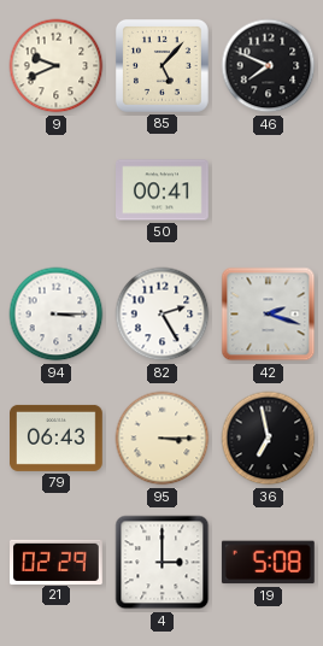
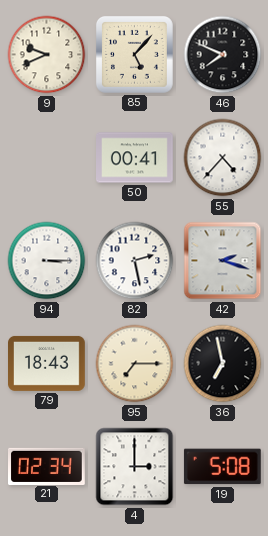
55: none -> 4:37 (223, 158)
82: 2:25 -> 2:28 (135, 261)
79: 06:43 -> 18:43 (47, 363)
95: 3:15 -> 7:15 (135, 364)
21: 02:29 -> 02:34 (47, 466)
